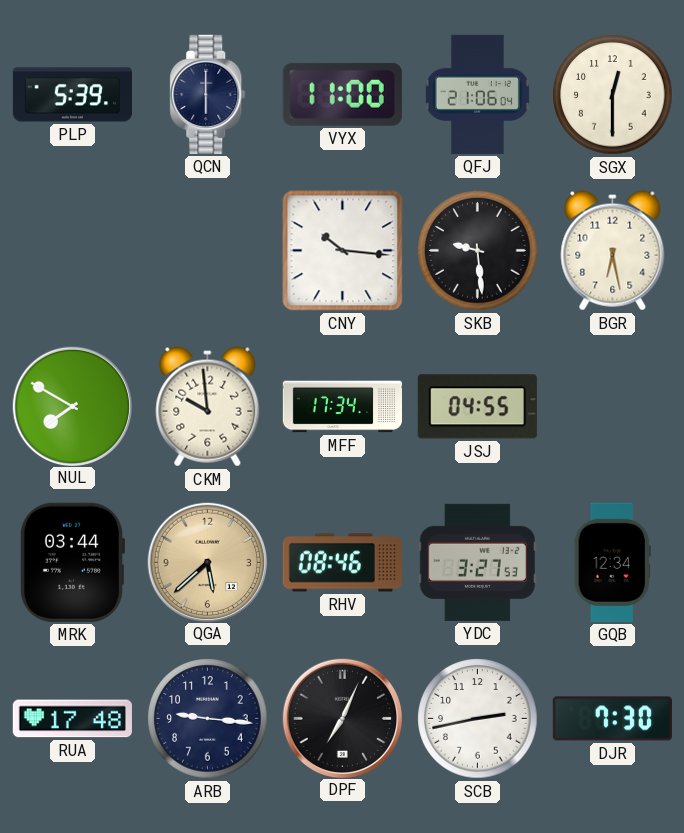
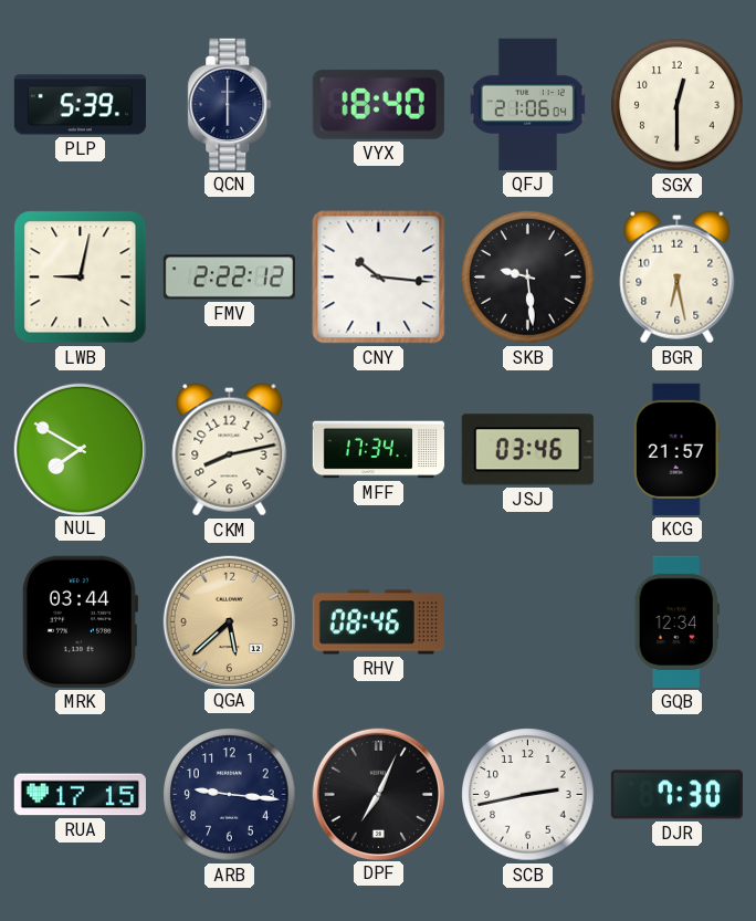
VYX: 11:00 -> 18:40 (378, 104)
LWB: none -> 9:02 (81, 278)
FMV: none -> 2:22 (229, 278)
CKM: 9:59 -> 8:13 (230, 450)
JSJ: 04:55 -> 03:46 (527, 450)
KCG: none -> 21:57 (676, 449)
YDC: 3:27 -> none (477, 562)
RUA: 17:48 -> 17:15 (80, 795)
